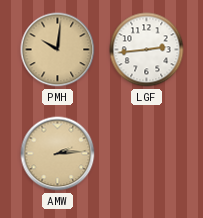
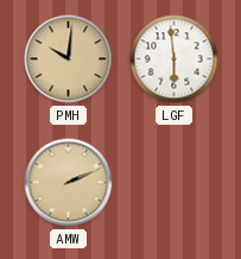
LGF: 2:44 -> 5:59 (175, 59)
AMW: 2:14 -> 2:11 (69, 183)
